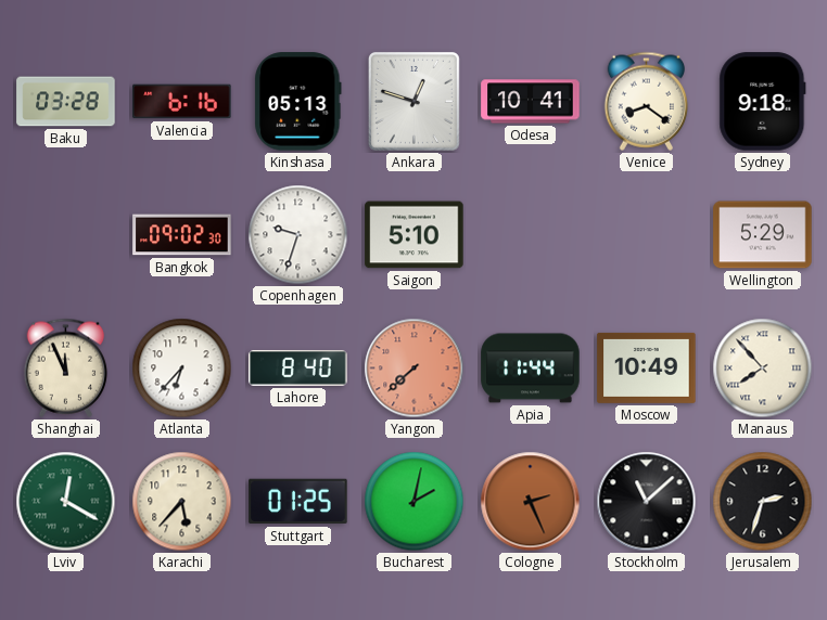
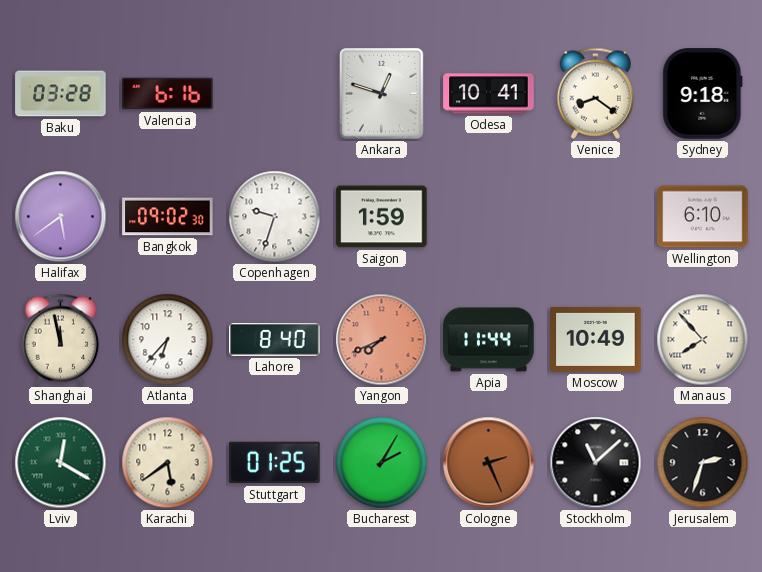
Kinshasa: 05:13 -> none (298, 102)
Halifax: none -> 5:39 (61, 217)
Saigon: 5:10 -> 1:59 (382, 217)
Wellington: 5:29 -> 6:10 (703, 217)
Shanghai: 11:56 -> 11:58 (61, 339)
Yangon: 7:38 -> 7:41 (382, 340)
Karachi: 5:37 -> 5:39 (168, 463)
Bucharest: 2:02 -> 2:05 (382, 463)
